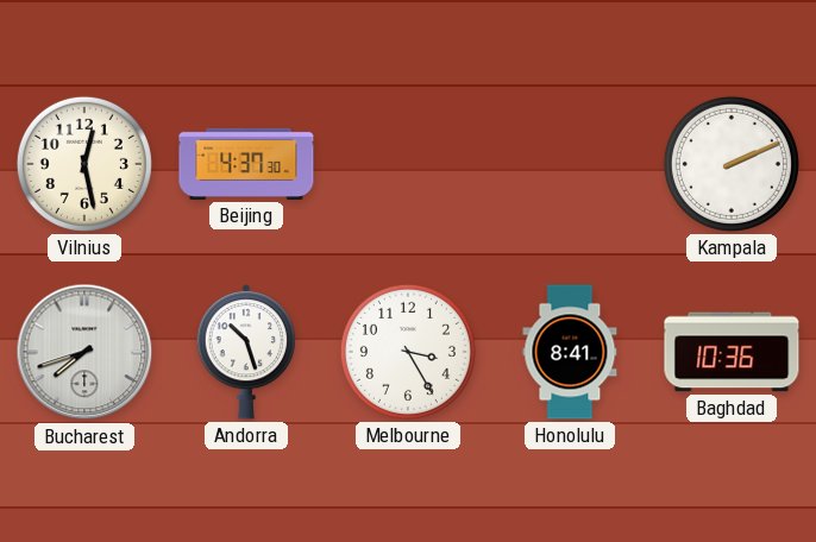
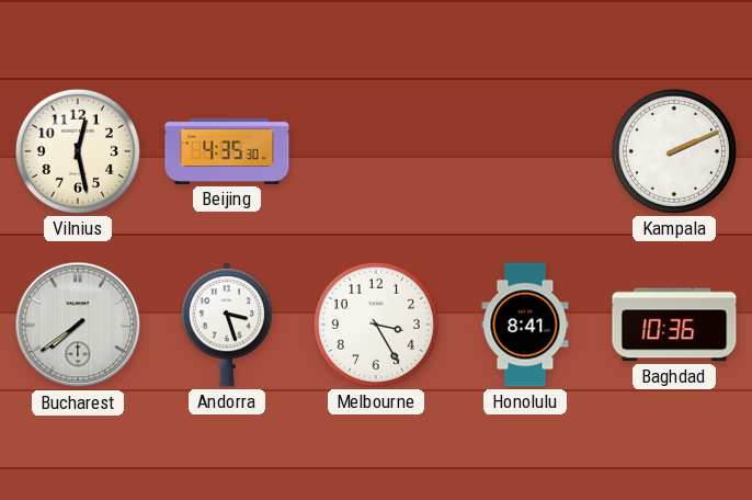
Beijing: 4:37 -> 4:35 (227, 151)
Bucharest: 7:42 -> 7:39 (78, 325)
Andorra: 10:27 -> 3:27 (227, 325)
